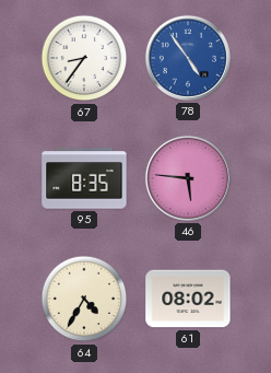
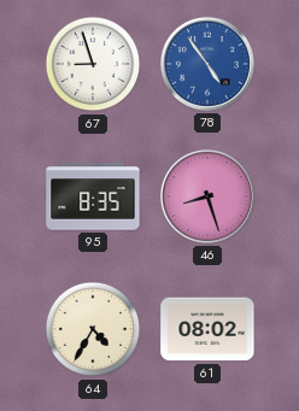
67: 8:36 -> 8:57 (93, 64)
46: 5:46 -> 8:27 (207, 196)
